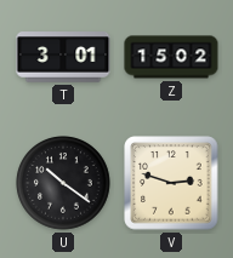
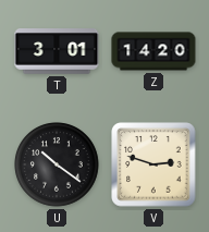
Z: 15:02 -> 14:20 (153, 51)
